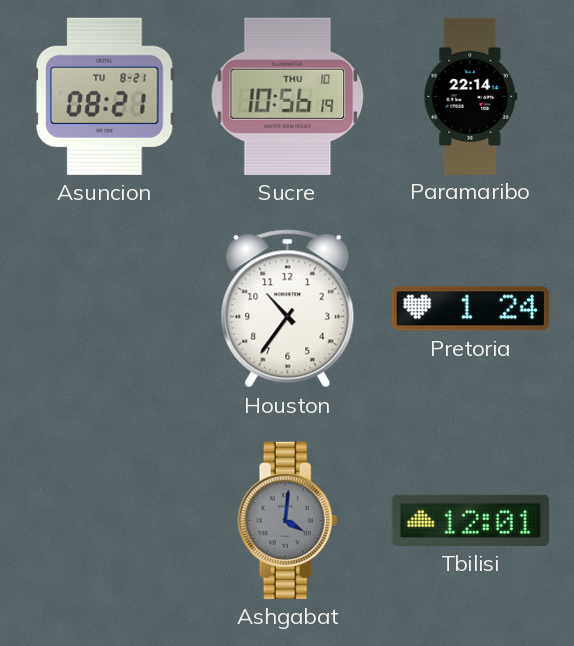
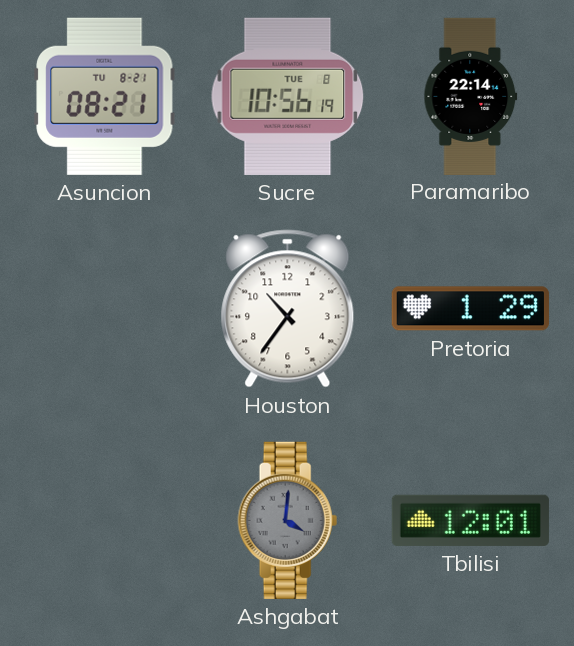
Sucre date: THU 10 -> TUE 8 (288, 96)
Pretoria: 1:24 -> 1:29 (470, 309)
